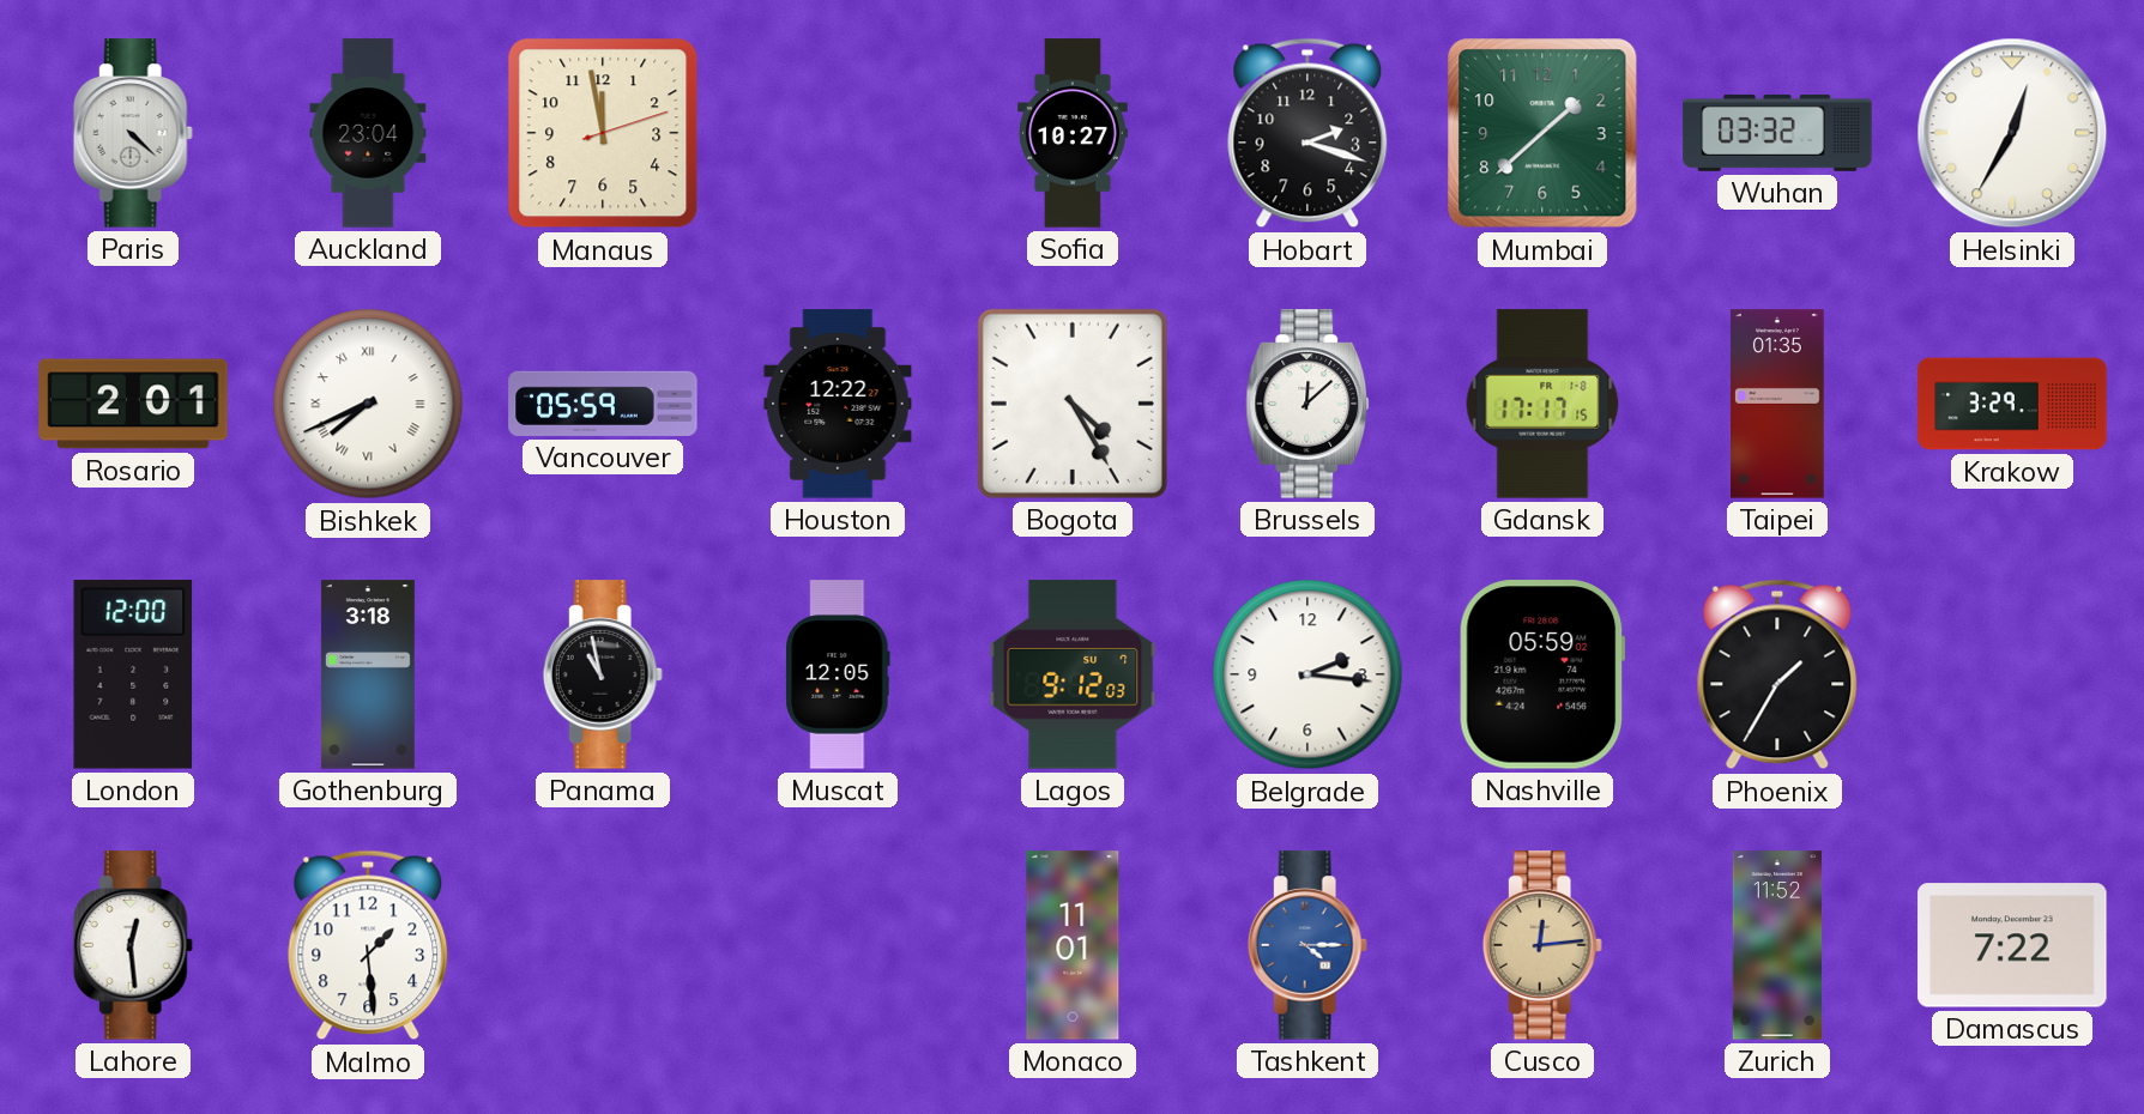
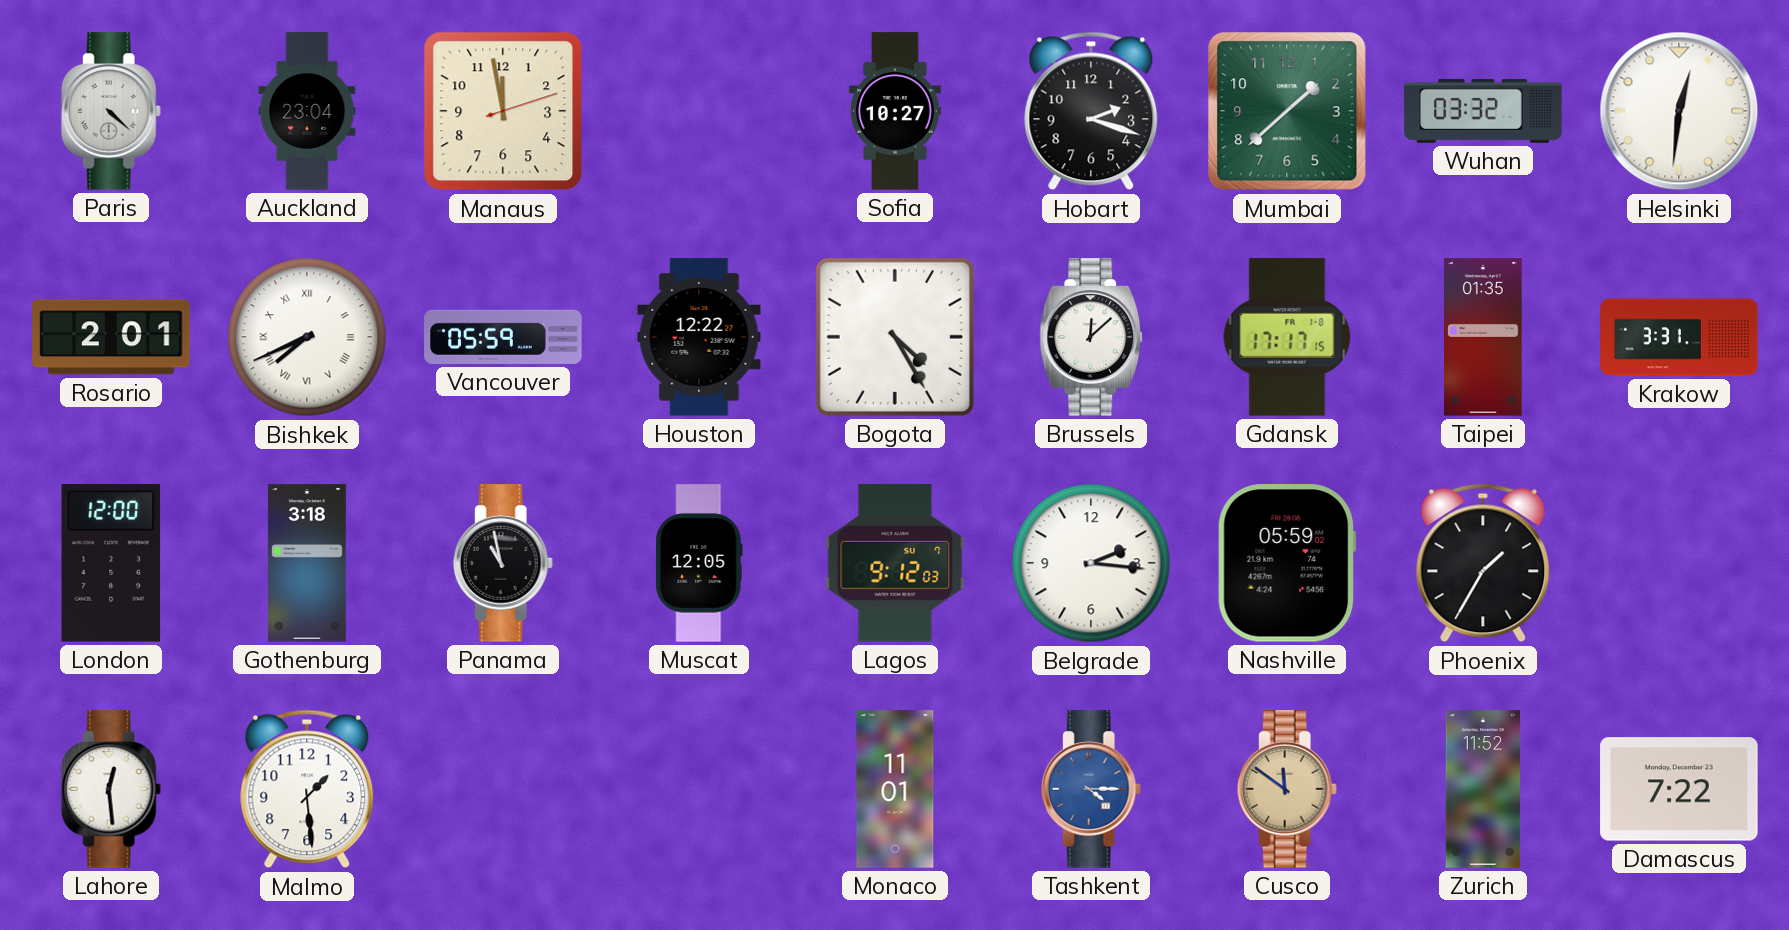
Helsinki: 12:35 -> 12:31 (1679, 111)
Krakow: 3:29 -> 3:31 (1679, 337)
Cusco: 12:14 -> 11:51 (1287, 789)
